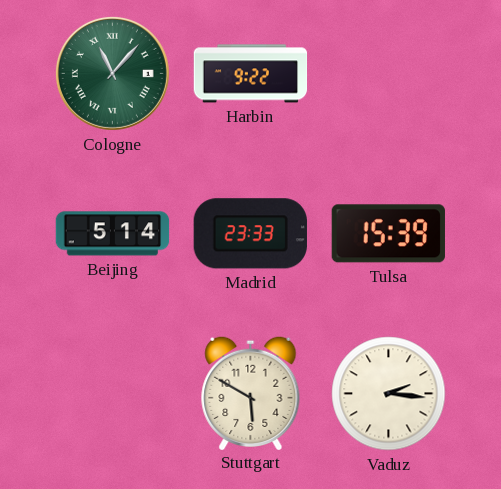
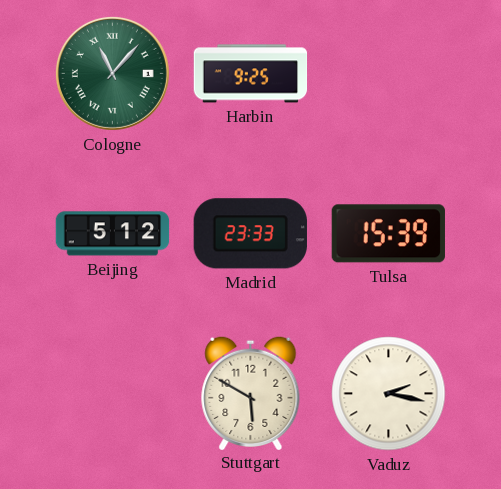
Harbin: 9:22 -> 9:25 (251, 74)
Beijing: 5:14 -> 5:12 (113, 234)
Vaduz: 2:16 -> 2:17 (389, 394)
